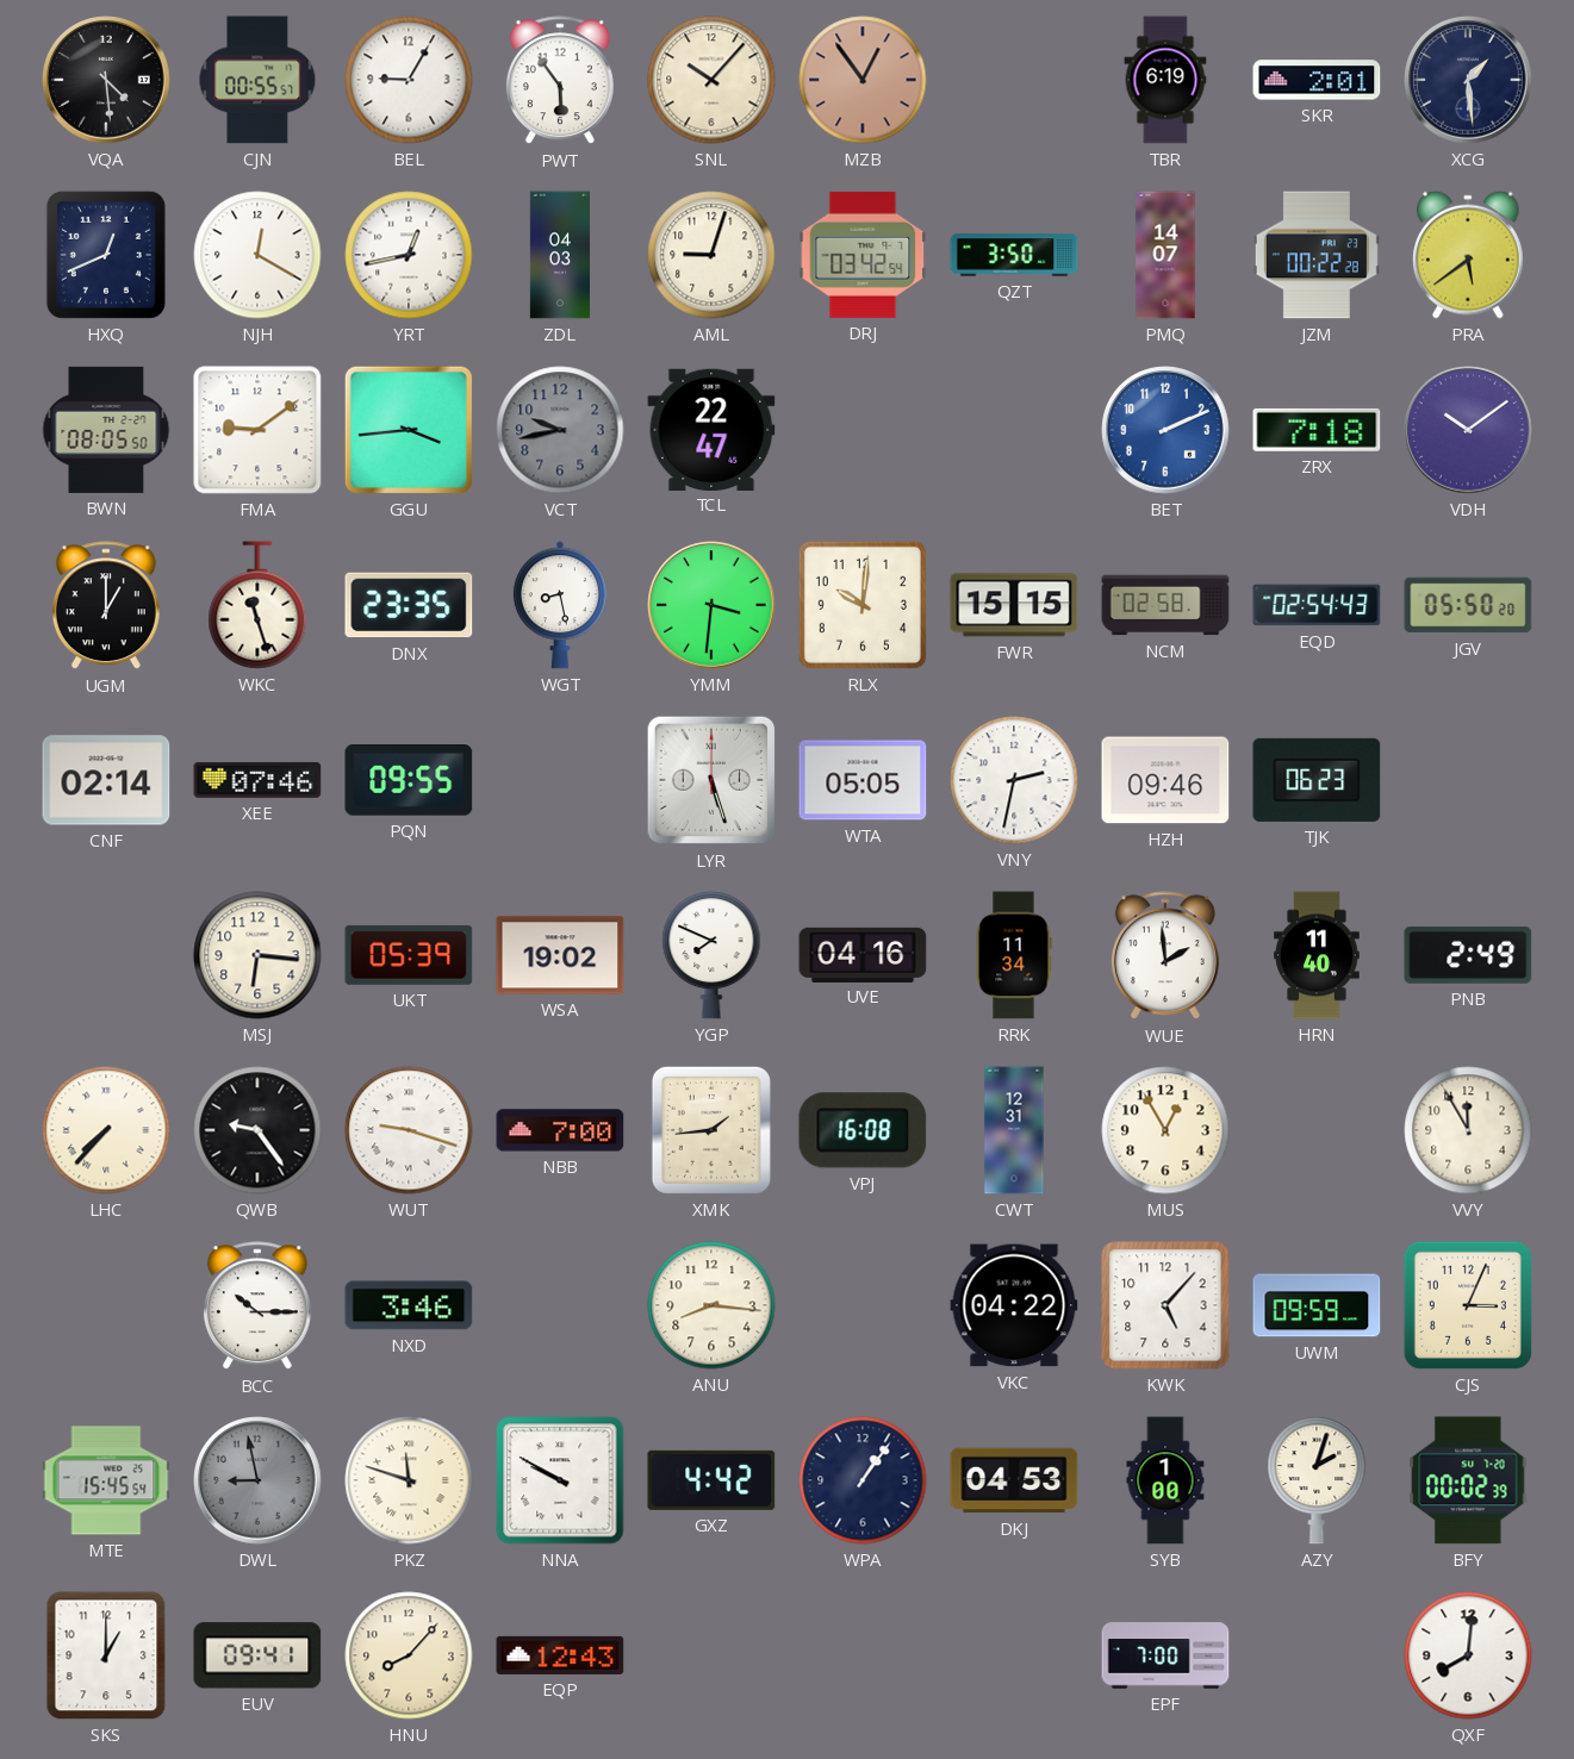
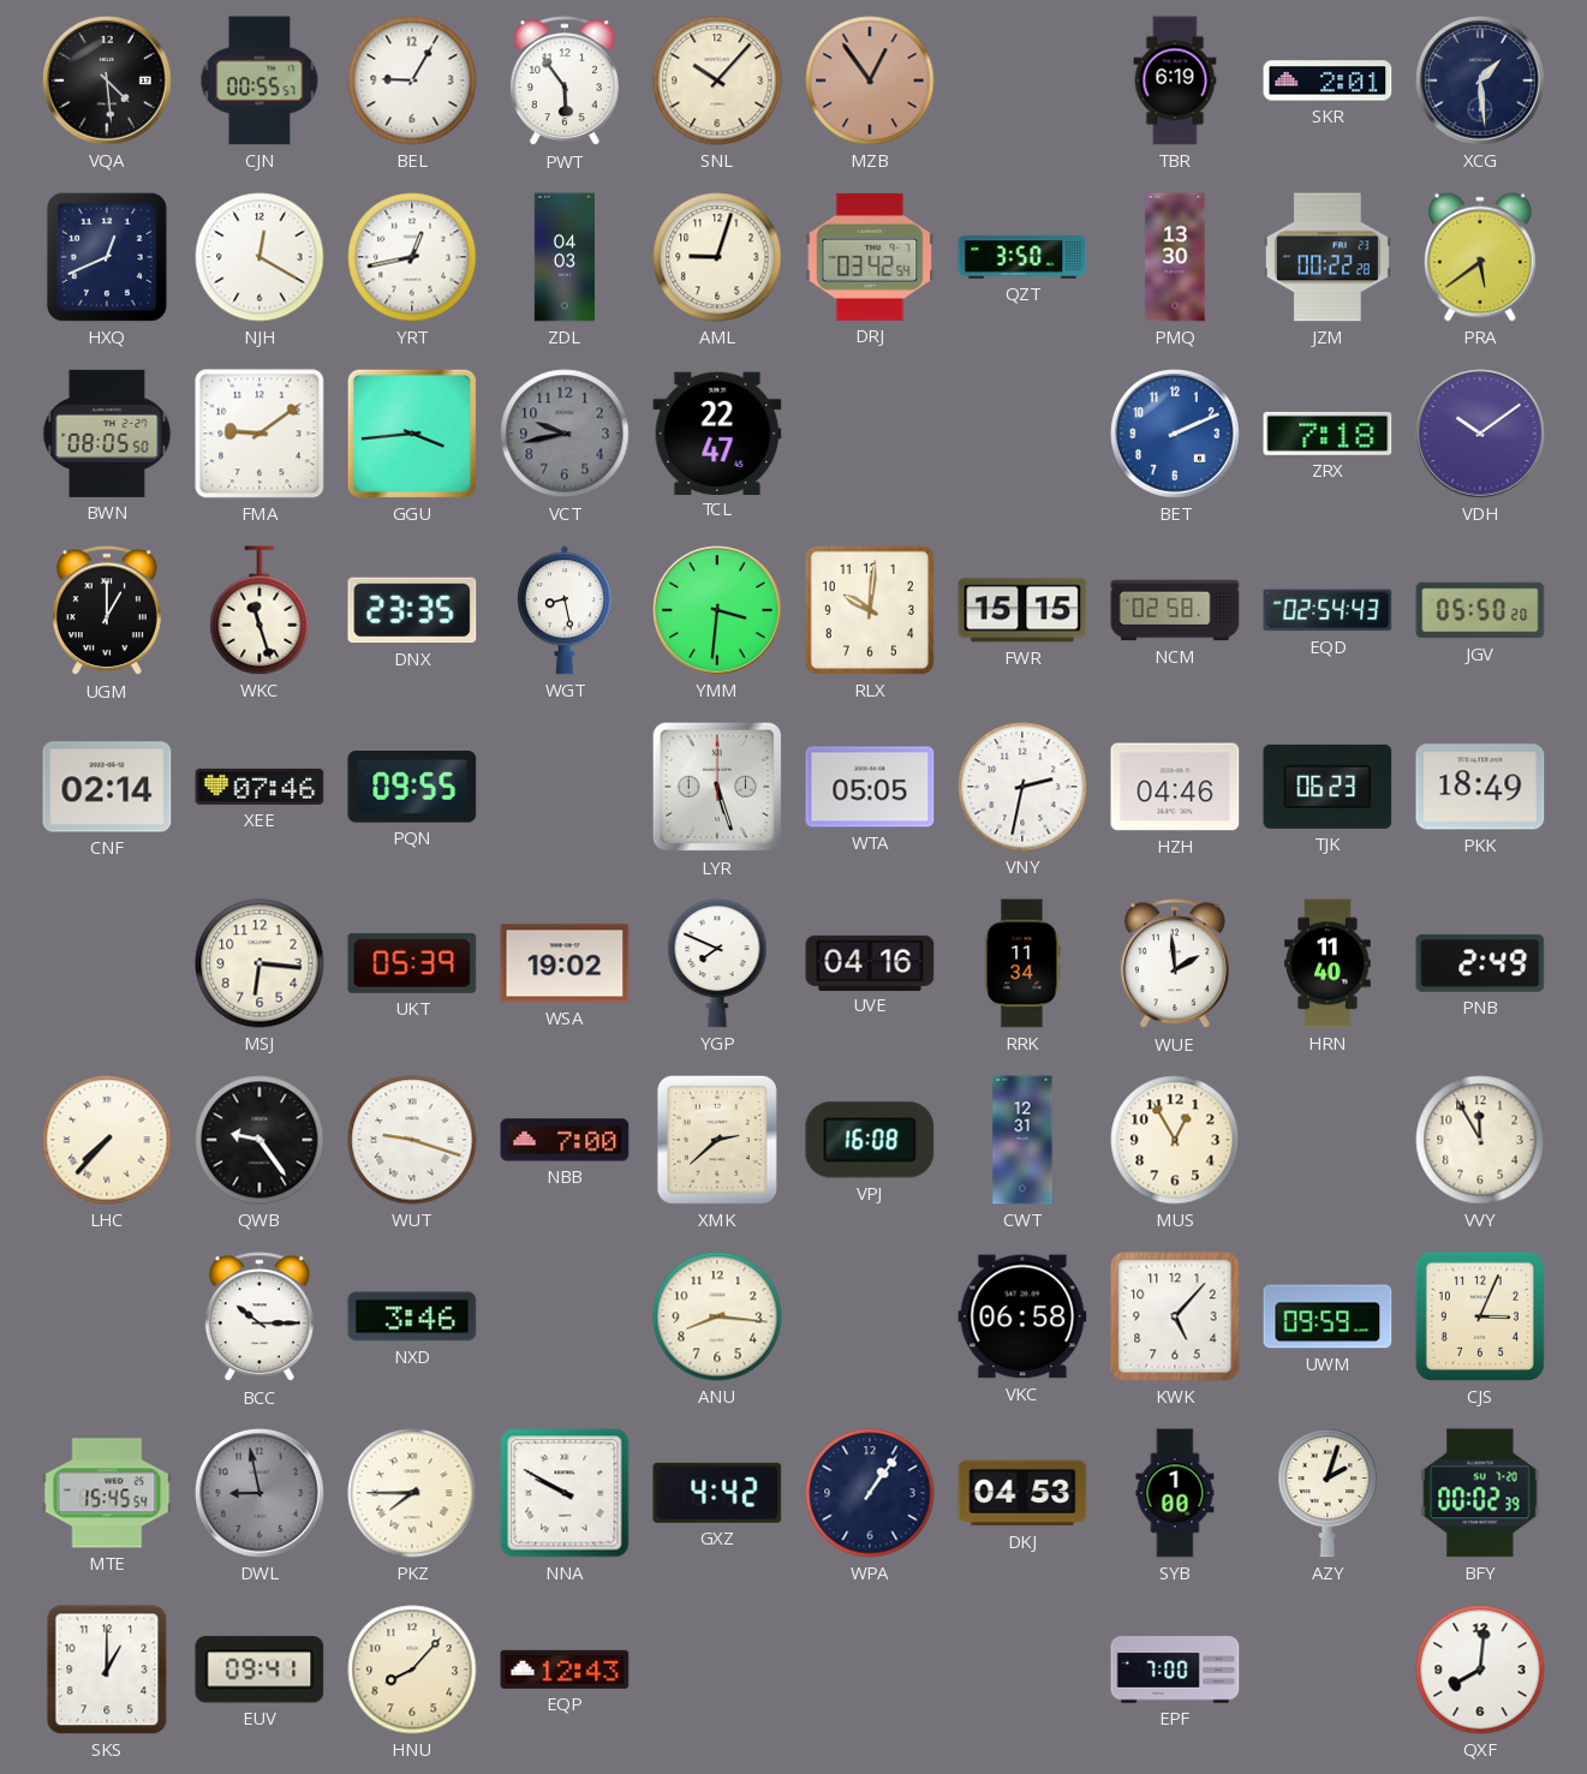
PMQ: 14:07 -> 13:30 (1175, 257)
HZH: 09:46 -> 04:46 (1175, 787)
PKK: none -> 18:49 (1480, 787)
XMK: 1:44 -> 2:38 (717, 1140)
VKC: 04:22 -> 06:58 (1022, 1316)
PKZ: 11:48 -> 7:45 (412, 1493)
